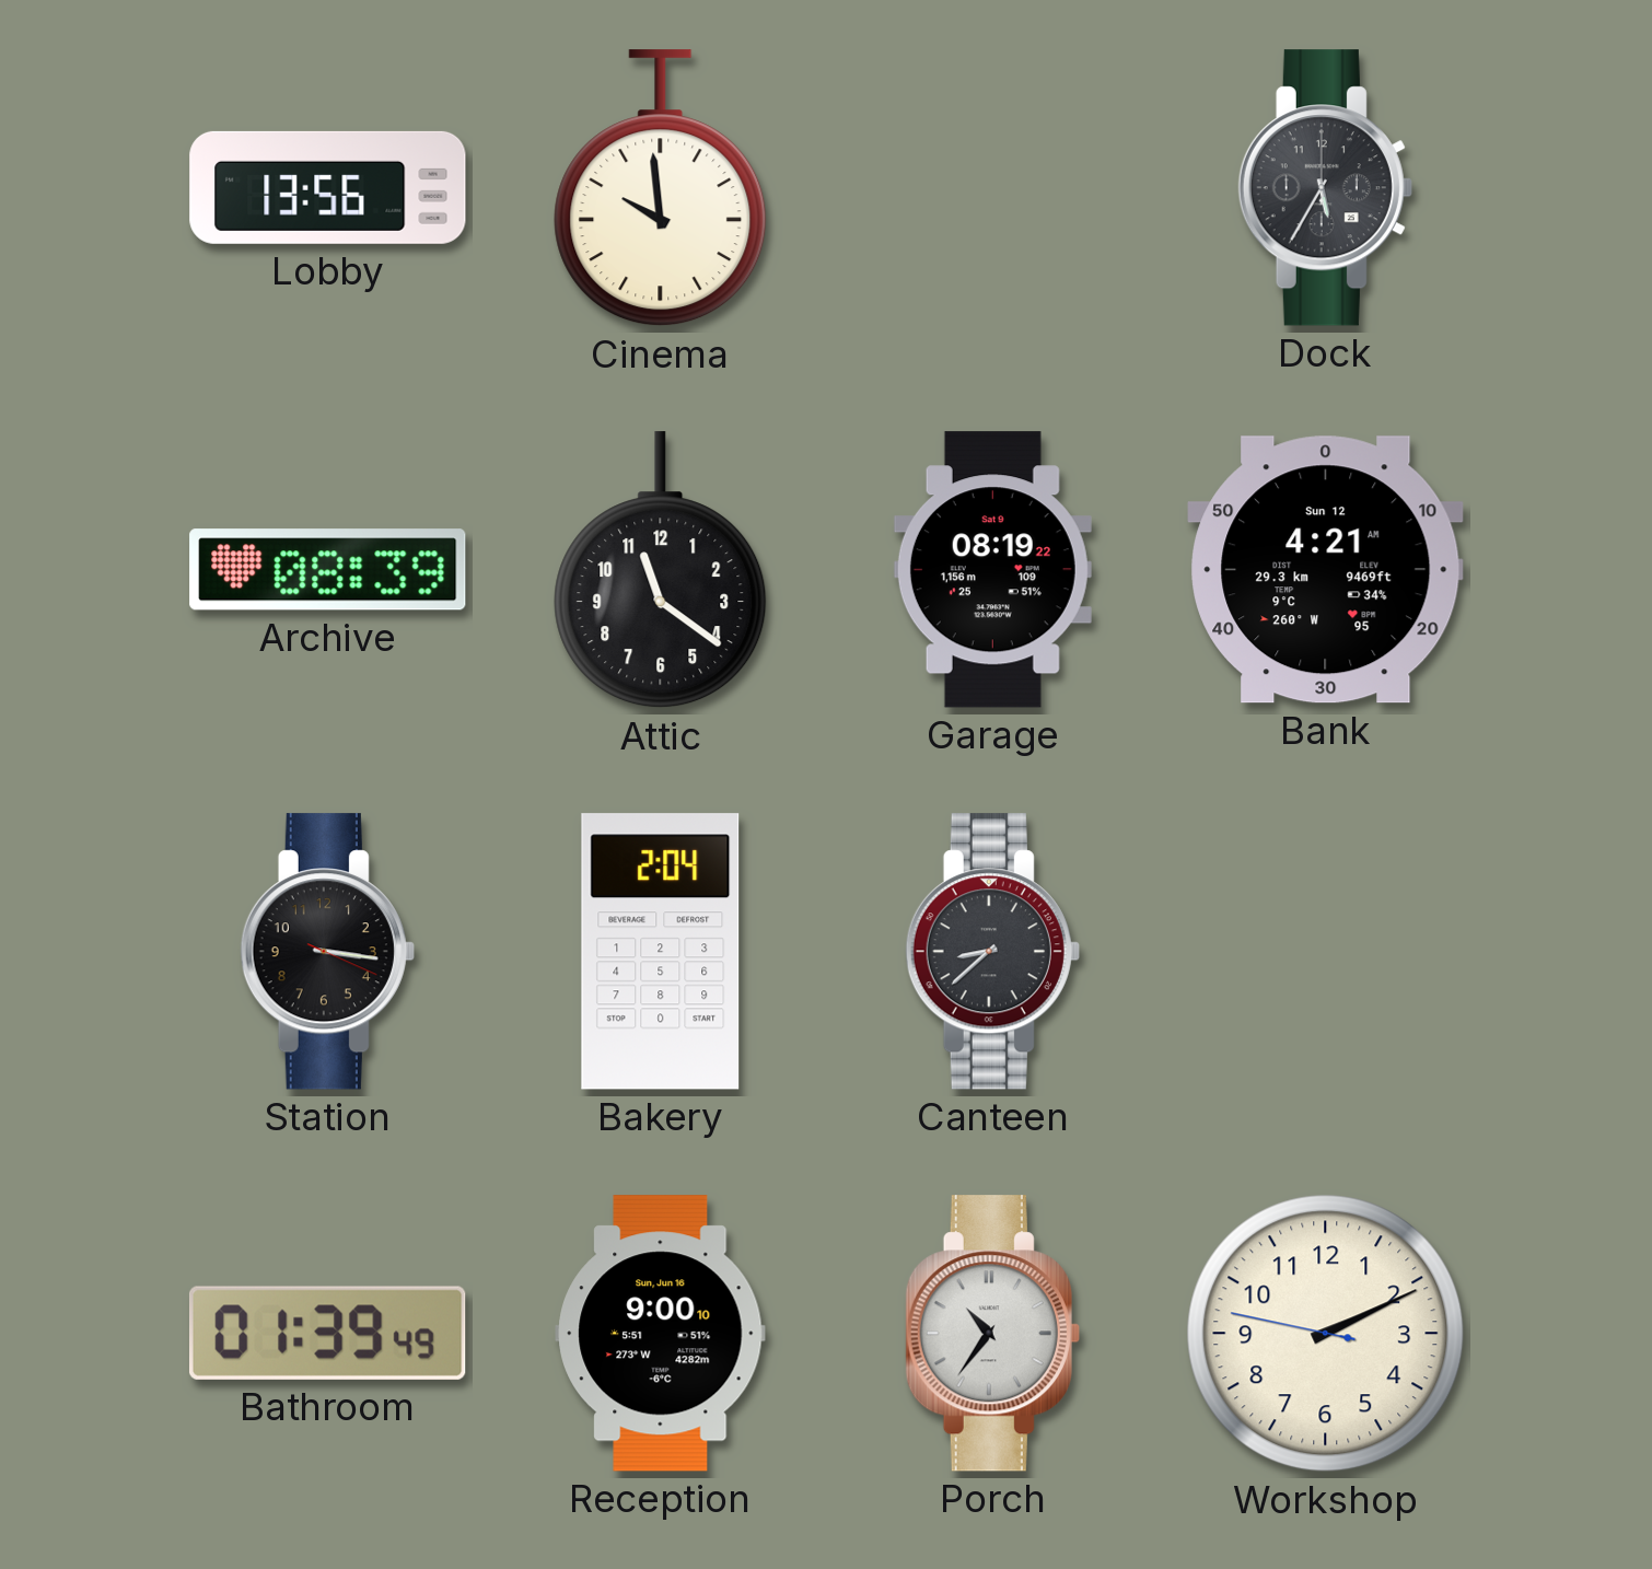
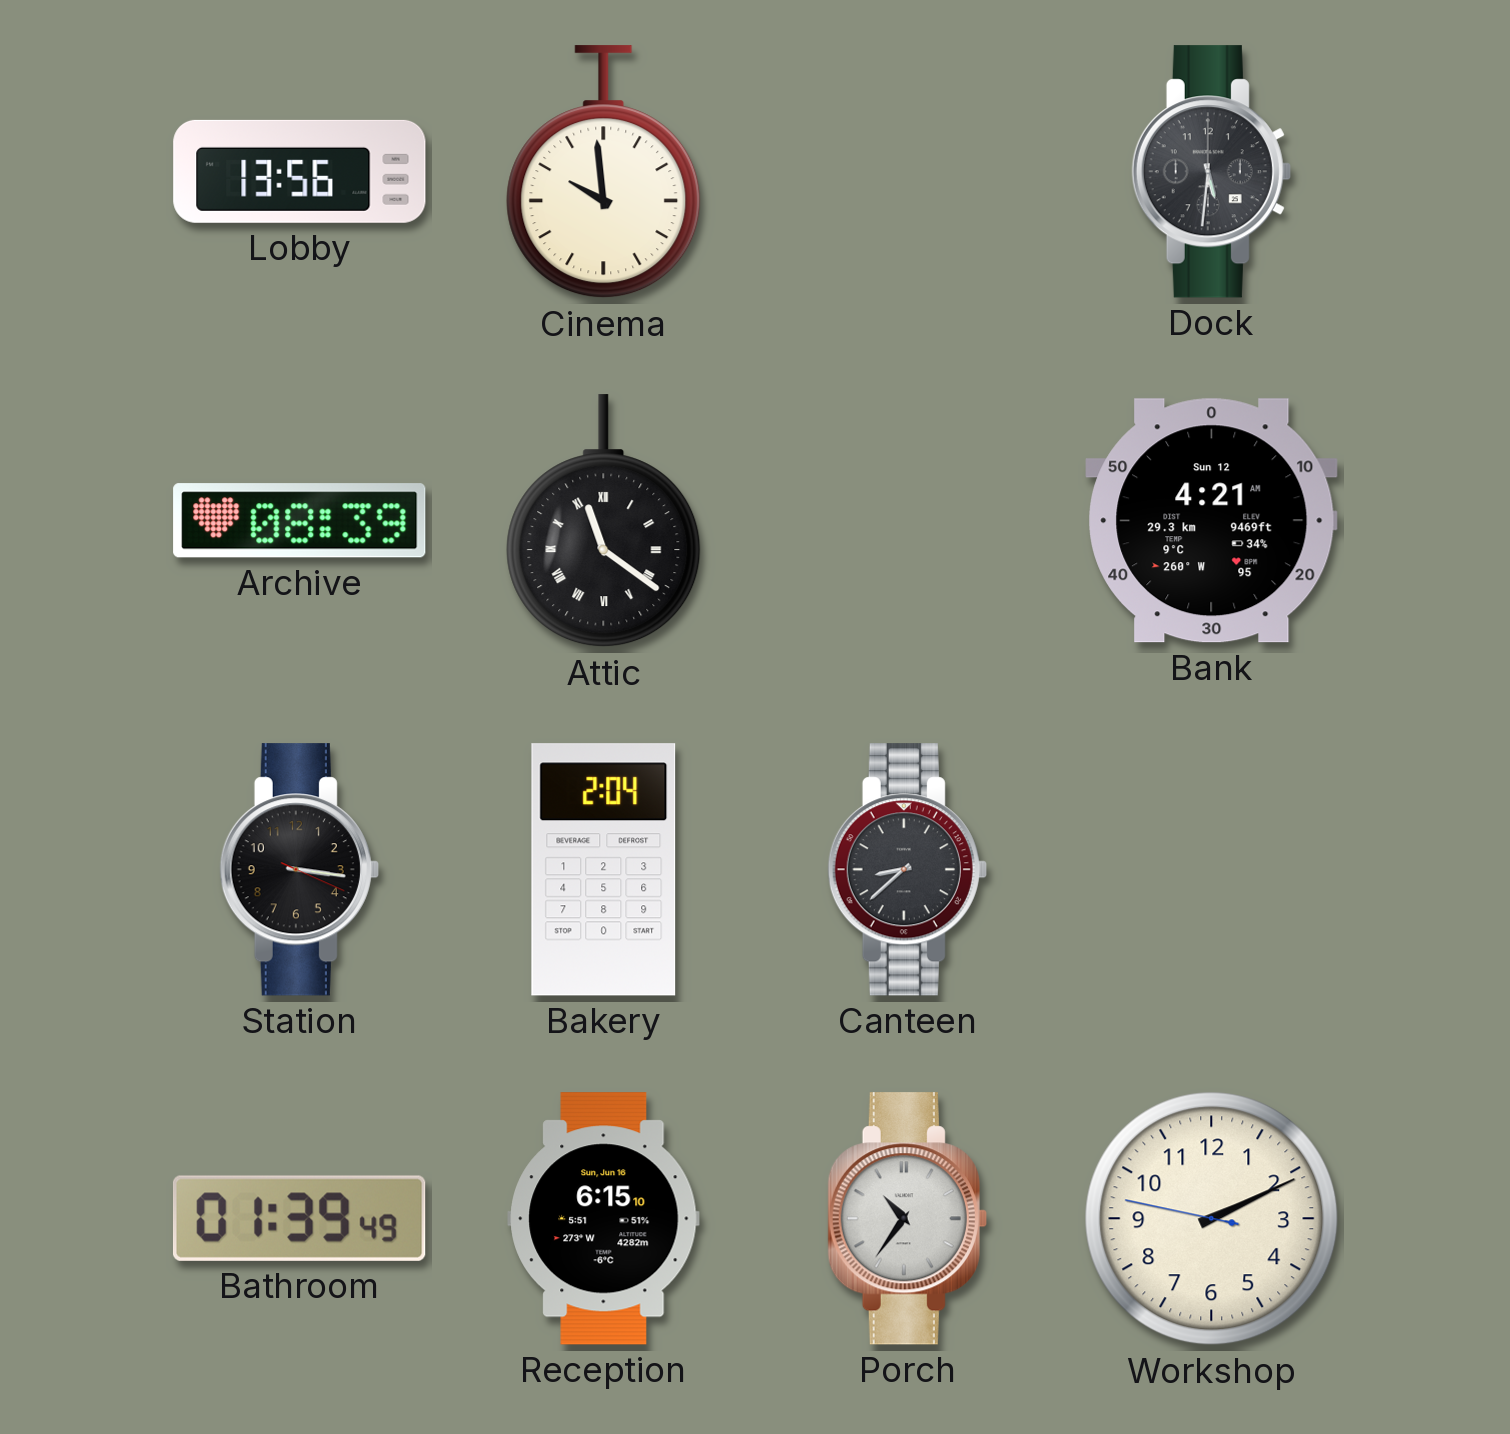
Dock: 5:35 -> 5:31 (1211, 172)
Attic numerals: Arabic -> Roman (604, 521)
Garage: 08:19 -> none (992, 570)
Reception: 9:00 -> 6:15 (604, 1219)
